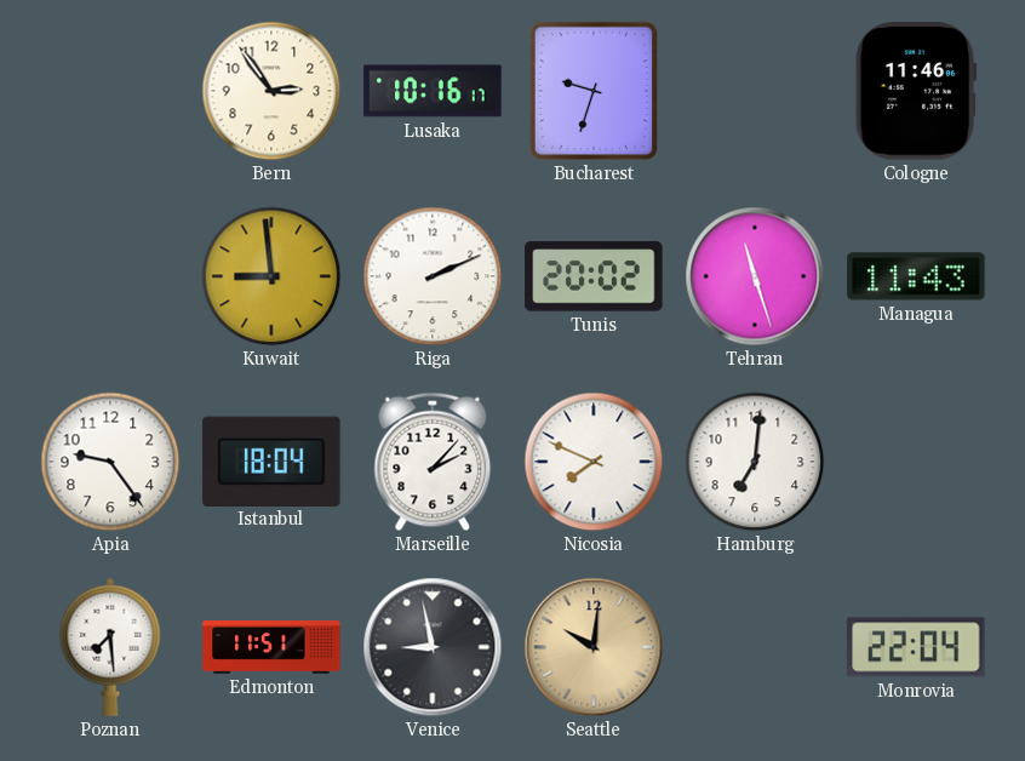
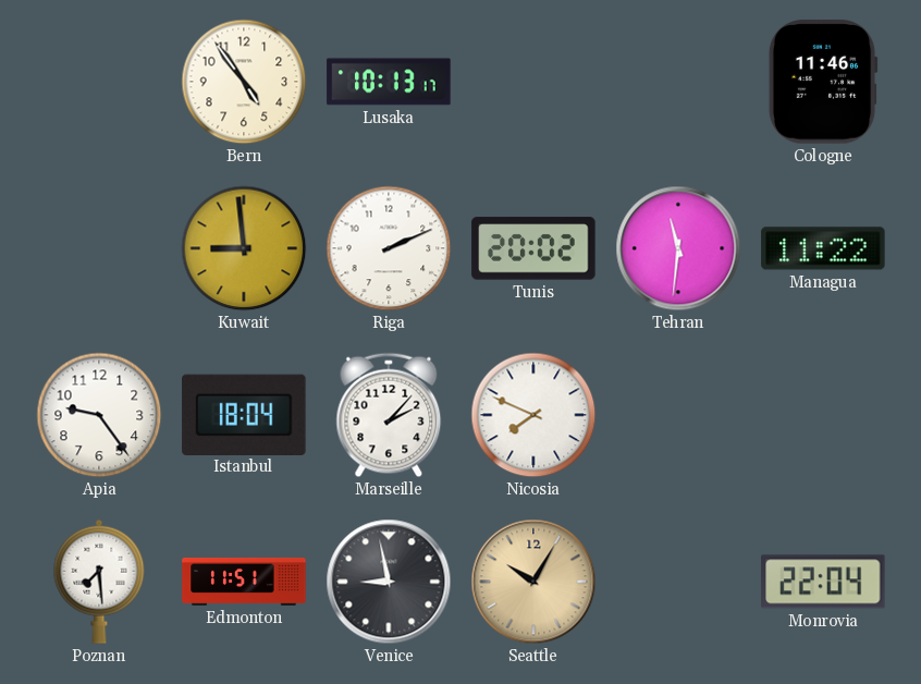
Bern: 2:54 -> 4:54 (244, 82)
Lusaka: 10:16 -> 10:13 (389, 82)
Bucharest: 9:33 -> none (594, 91)
Tehran: 11:27 -> 11:31 (678, 248)
Managua: 11:43 -> 11:22 (823, 248)
Hamburg: 7:01 -> none (755, 462)
Seattle: 10:01 -> 10:05 (533, 582)
